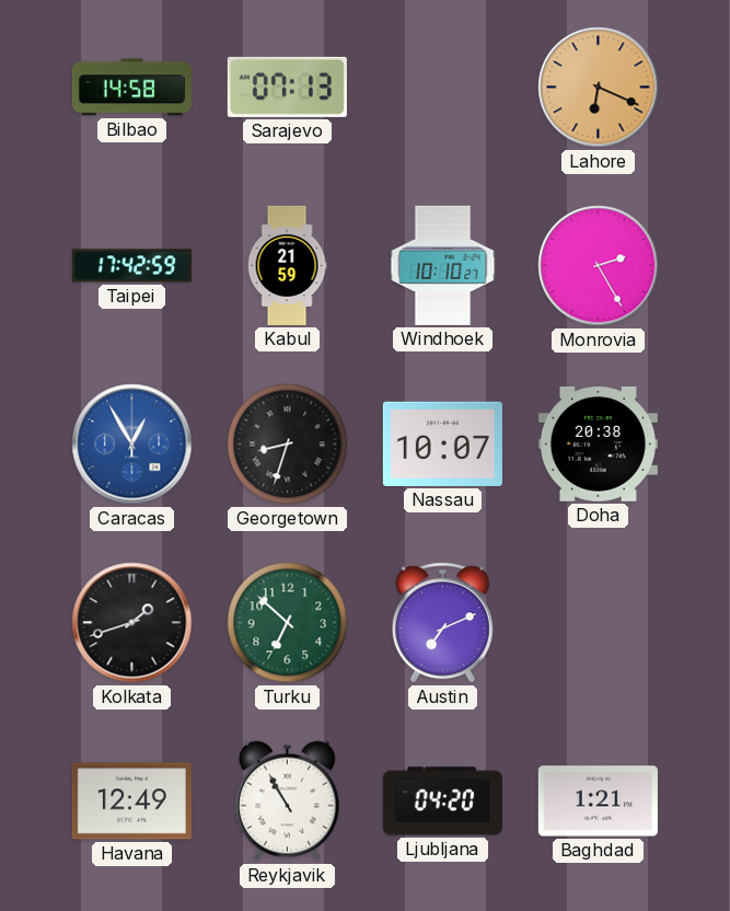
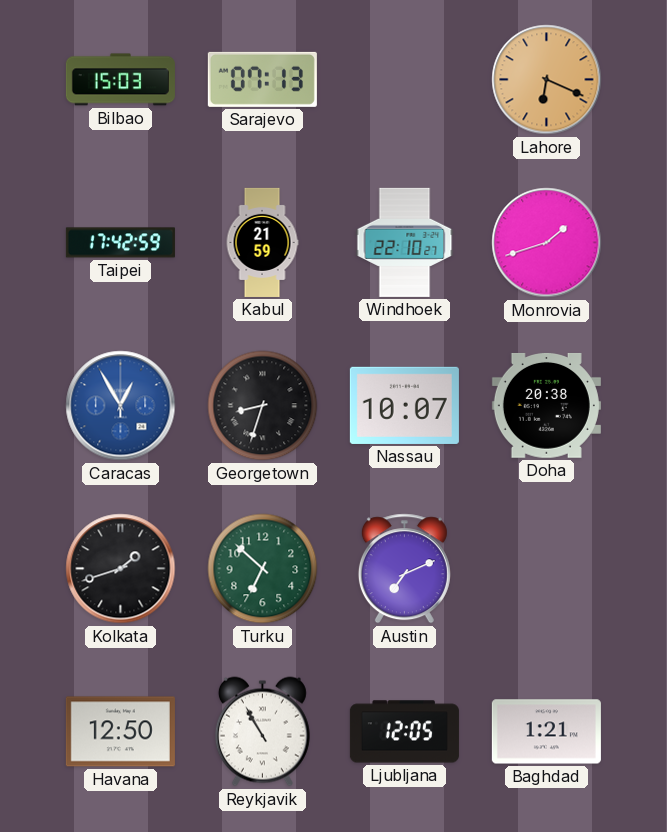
Bilbao: 14:58 -> 15:03 (120, 80)
Windhoek: 10:10 -> 22:10 (405, 242)
Monrovia: 2:25 -> 1:42 (547, 243)
Havana: 12:49 -> 12:50 (120, 732)
Ljubljana: 04:20 -> 12:05 (404, 732)
